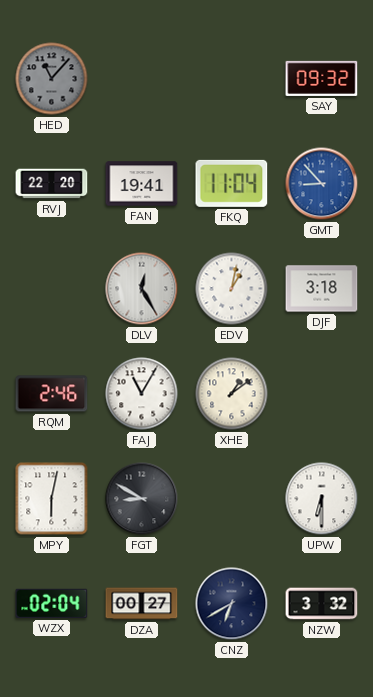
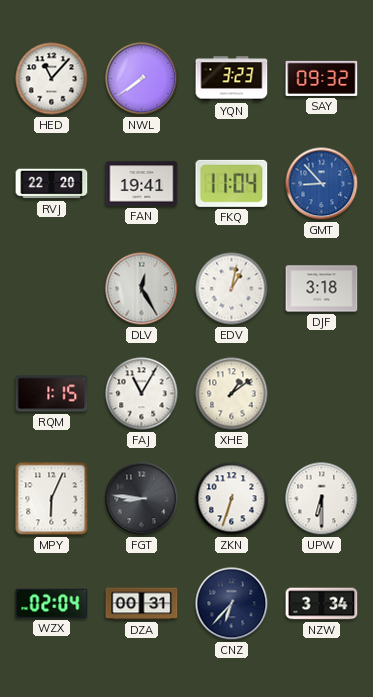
HED dial: grey -> white (52, 79)
NWL: none -> 7:39 (142, 79)
YQN: none -> 3:23 (232, 79)
RQM: 2:46 -> 1:15 (52, 394)
MPY: 6:02 -> 6:04 (52, 499)
FGT: 8:50 -> 8:46 (142, 499)
ZKN: none -> 6:33 (232, 499)
DZA: 00:27 -> 00:31 (142, 604)
CNZ: 6:40 -> 6:37 (232, 604)
NZW: 3:32 -> 3:34 (322, 604)
